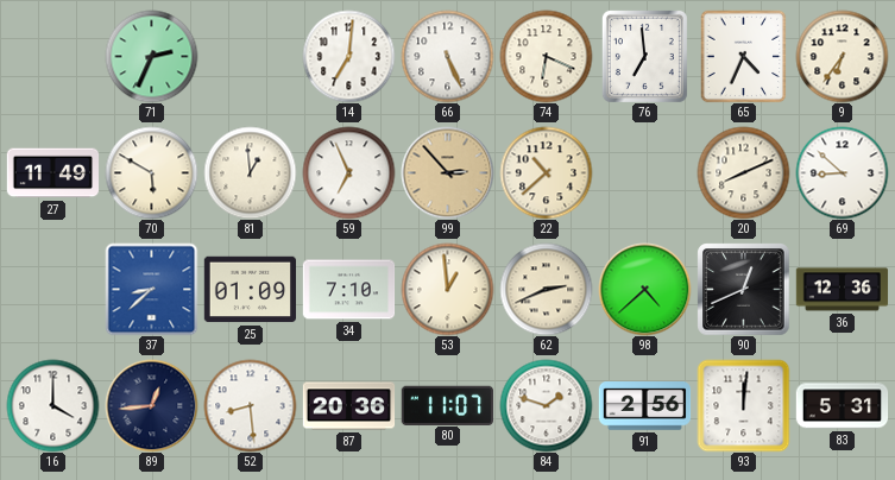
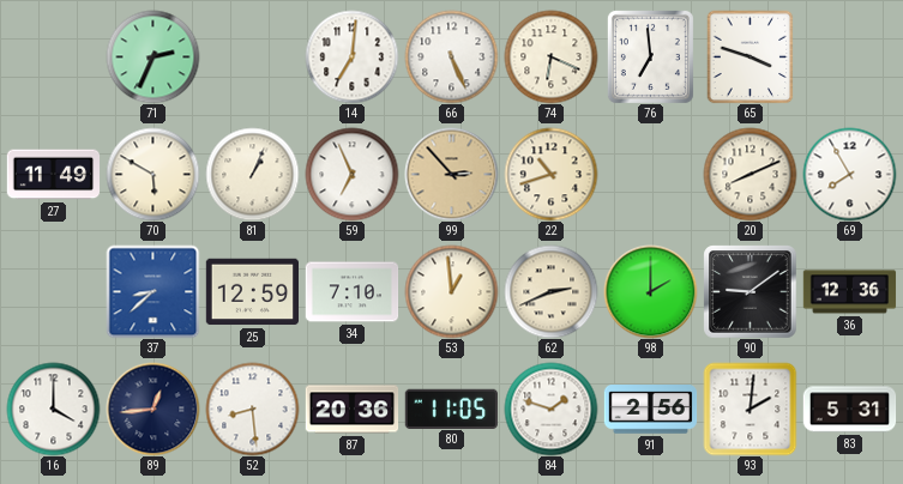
65: 4:34 -> 3:48 (751, 56)
9: 6:36 -> none (842, 56)
81: 12:59 -> 1:04 (252, 174)
22: 10:38 -> 10:42 (550, 174)
69: 8:52 -> 7:55 (849, 174)
25: 01:09 -> 12:59 (252, 292)
98: 4:38 -> 2:00 (650, 291)
90: 12:41 -> 9:09 (750, 291)
80: 11:07 -> 11:05 (451, 409)
93: 12:01 -> 2:01 (750, 409)
